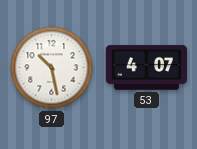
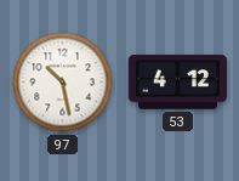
53: 4:07 -> 4:12 (177, 83)
